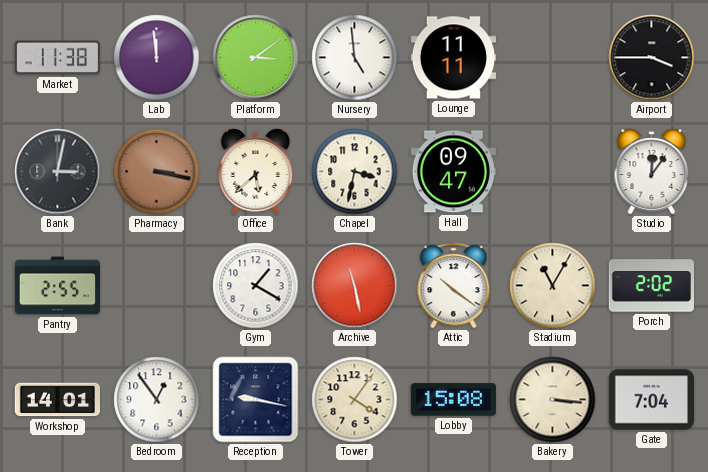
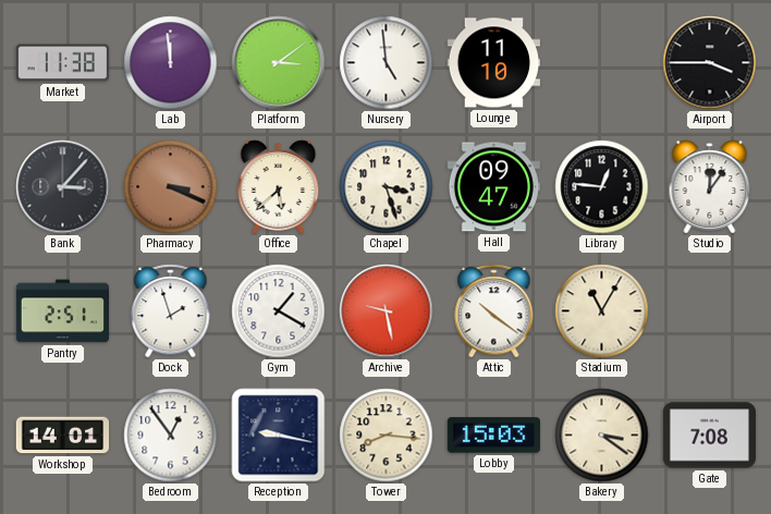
Lounge: 11:11 -> 11:10 (493, 63)
Bank: 3:02 -> 3:07 (63, 187)
Pharmacy: 3:17 -> 3:19 (171, 187)
Chapel: 3:32 -> 3:27 (387, 187)
Library: none -> 12:46 (602, 187)
Pantry: 2:55 -> 2:51 (62, 311)
Dock: none -> 1:57 (171, 311)
Archive: 11:28 -> 9:28 (387, 311)
Porch: 2:02 -> none (651, 286)
Tower: 4:06 -> 8:16 (387, 436)
Lobby: 15:08 -> 15:03 (493, 436)
Bakery: 3:16 -> 3:21 (602, 436)
Gate: 7:04 -> 7:08 (709, 436)
